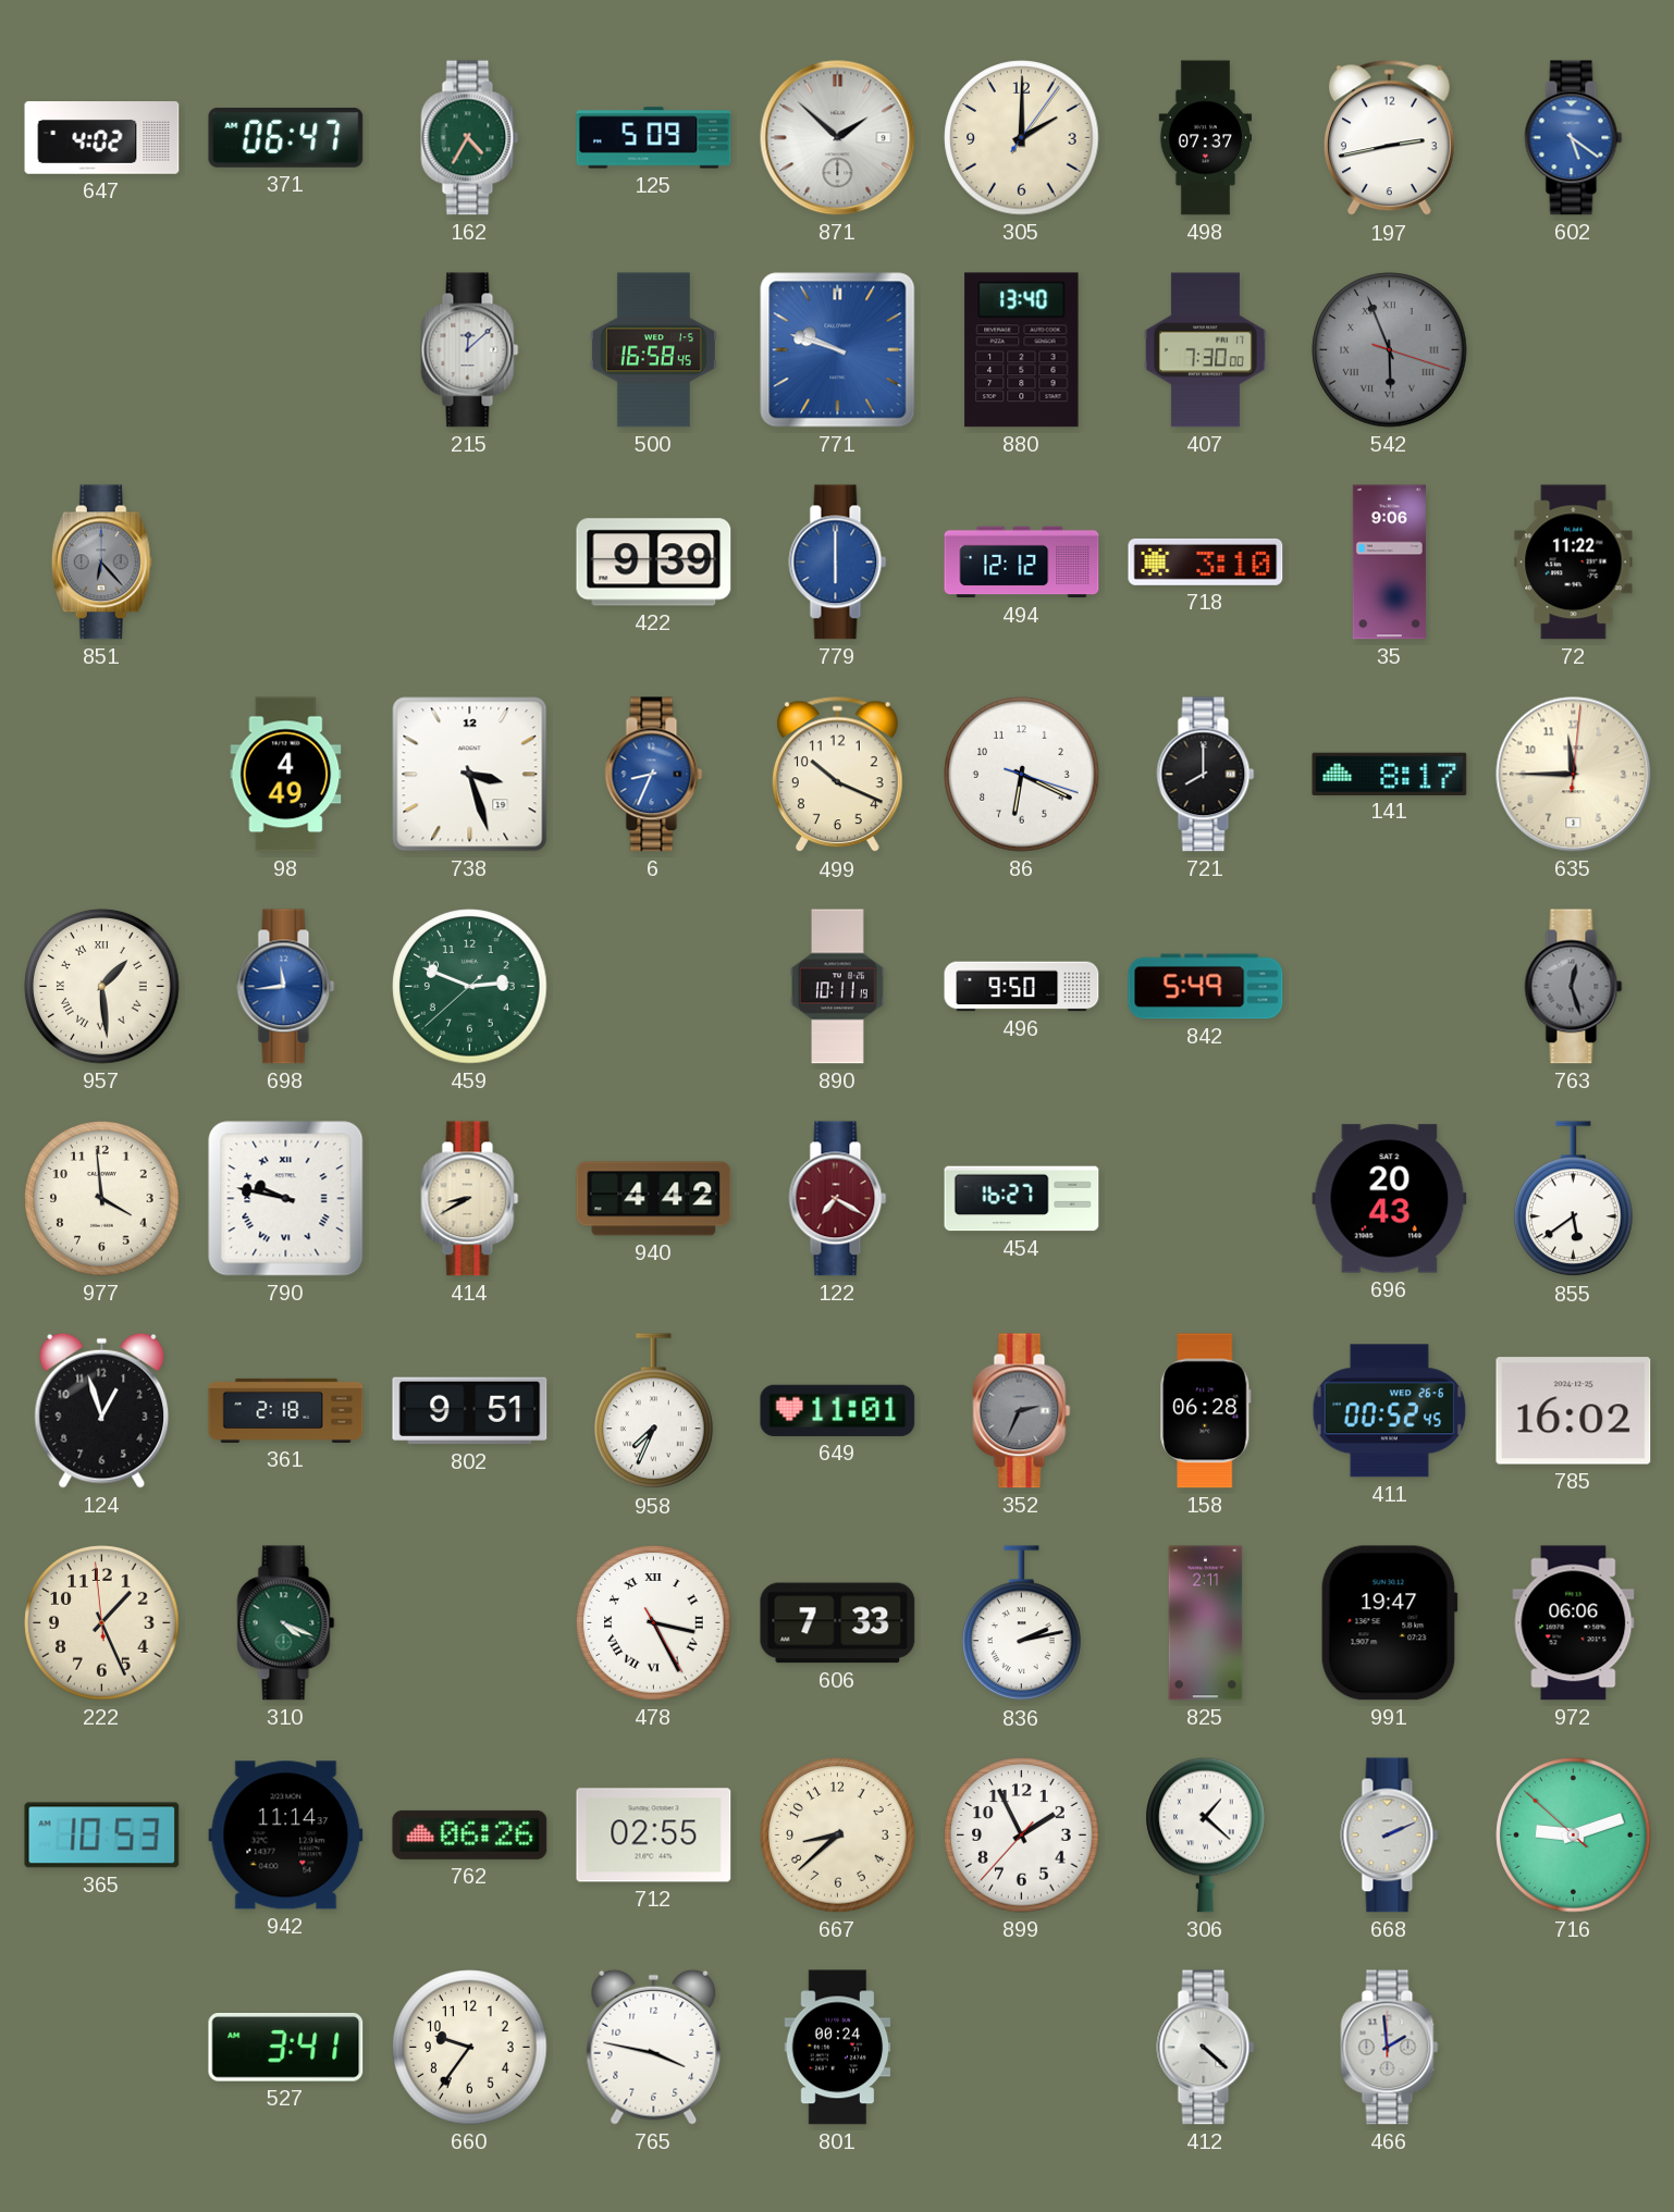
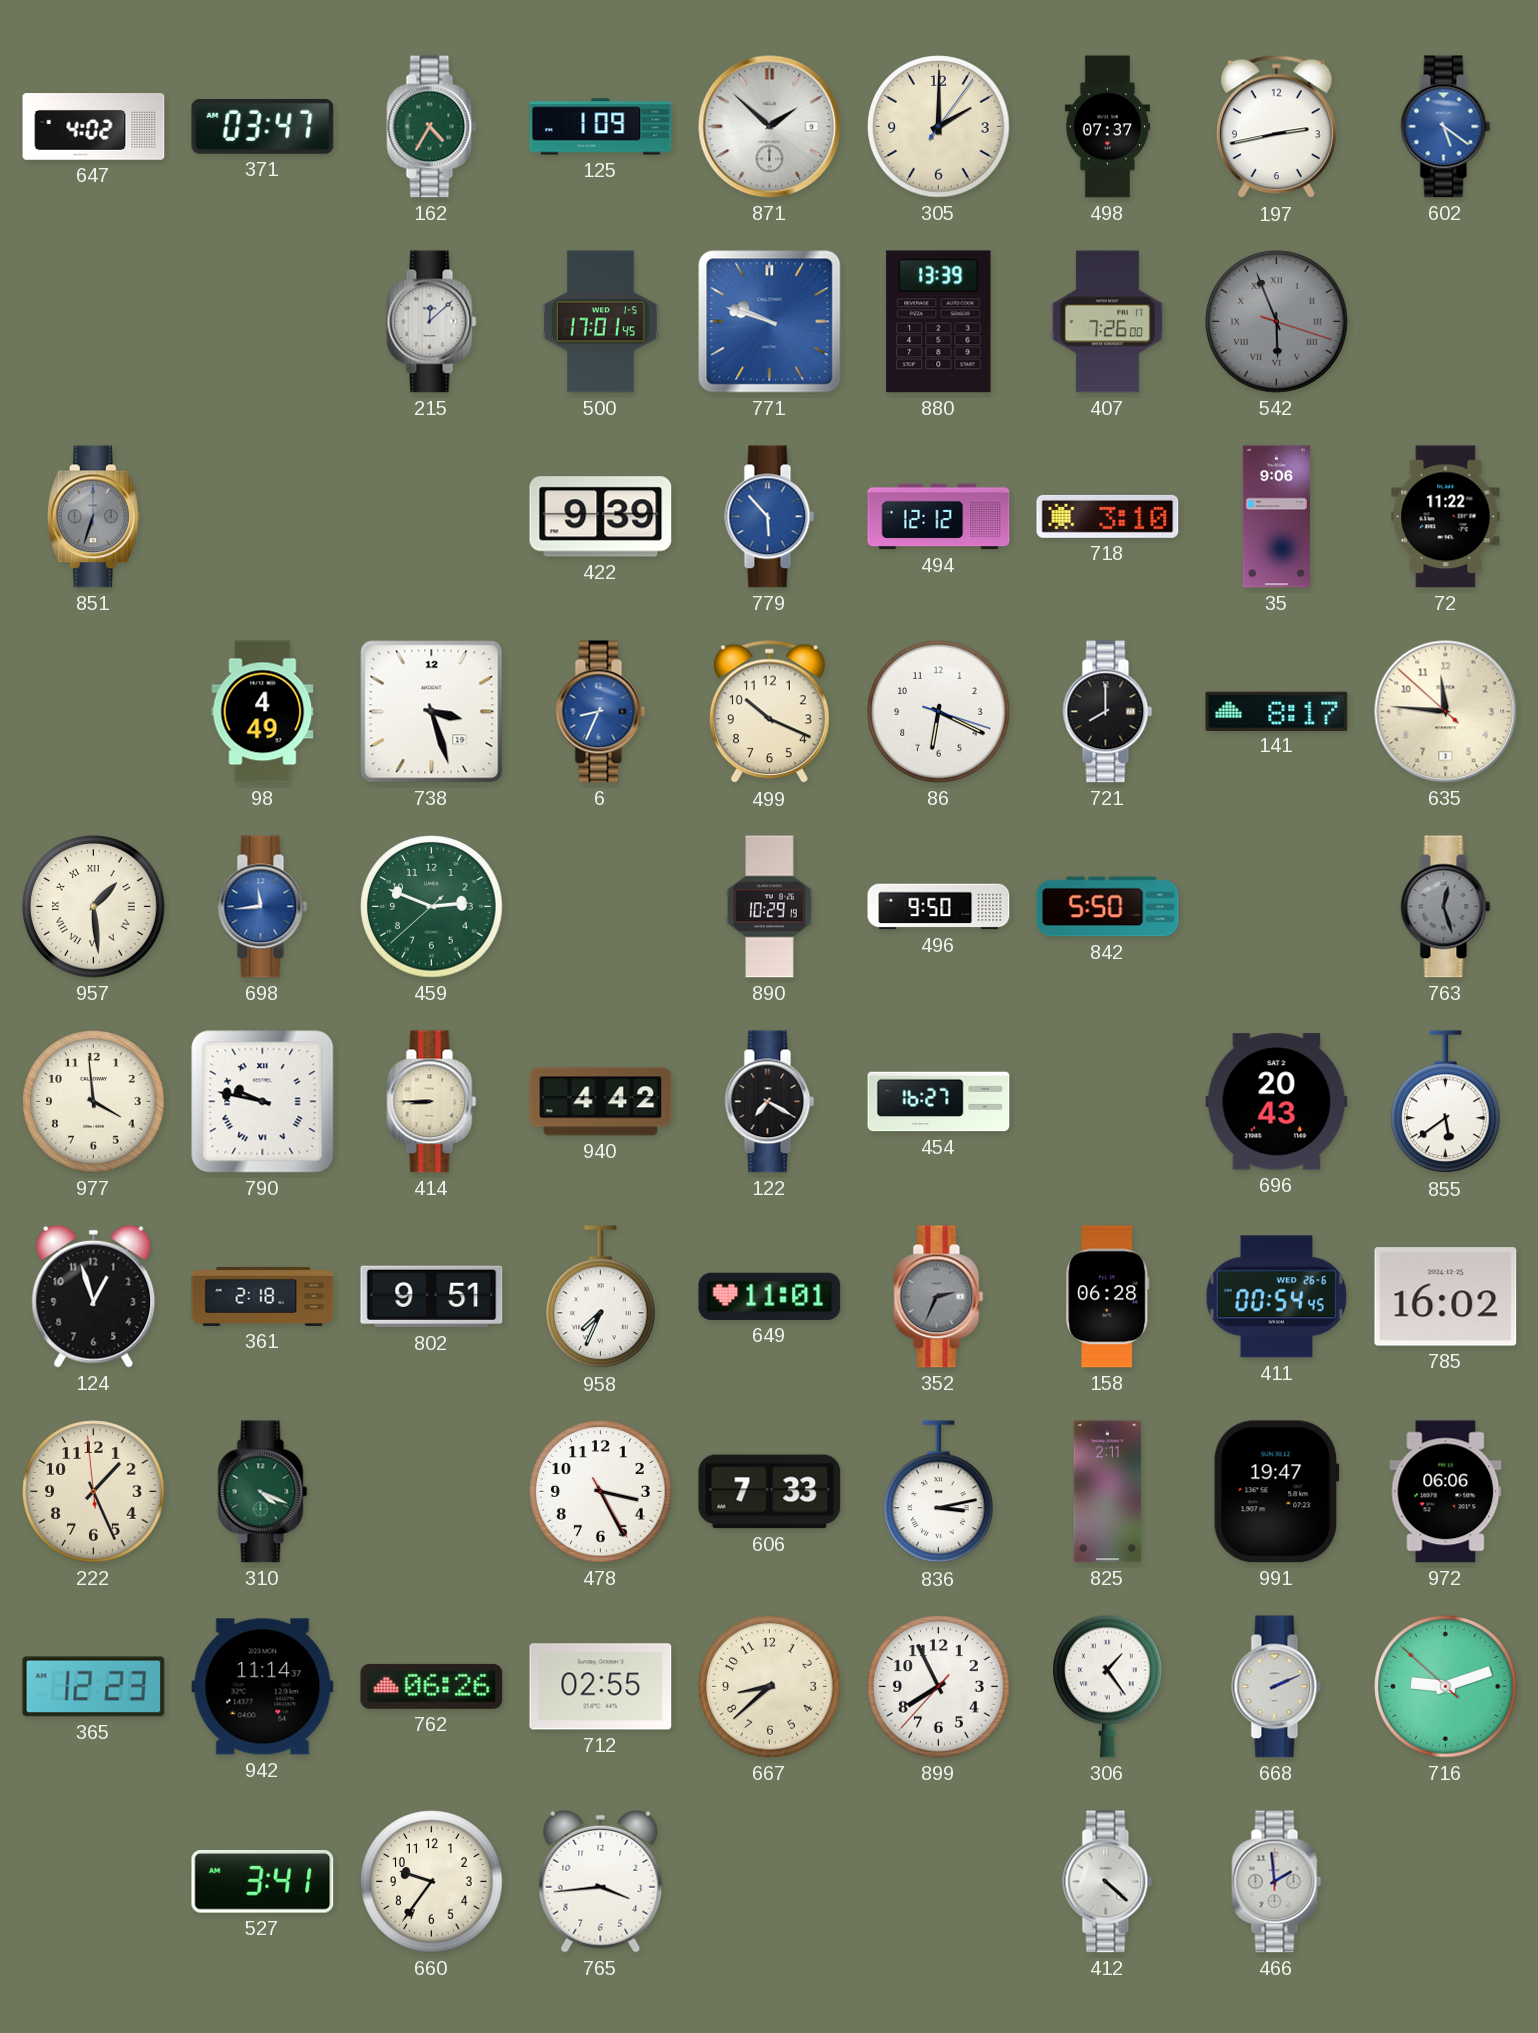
371: 06:47 -> 03:47 (263, 126)
125: 5:09 -> 1:09 (601, 127)
500: 16:58 -> 17:01 (600, 322)
880: 13:40 -> 13:39 (939, 322)
407: 7:30 -> 7:26 (1107, 322)
851: 6:23 -> 6:33 (93, 517)
779: 6:00 -> 5:53 (770, 517)
635: 11:45:01 -> 11:45:52 (1446, 712)
890: 10:11 -> 10:29 (770, 907)
842: 5:49 -> 5:50 (1108, 907)
414: 8:40 -> 8:45 (432, 1102)
122 dial: burgundy -> black (770, 1102)
411: 00:52 -> 00:54 (1276, 1297)
478 numerals: Roman -> Arabic (601, 1492)
836: 2:13 -> 3:13 (939, 1492)
365: 10:53 -> 12:23 (94, 1687)
899: 1:55 -> 7:55 (939, 1687)
306: 1:22 -> 1:24 (1108, 1686)
765: 3:47 -> 3:44 (601, 1881)
801: 00:24 -> none (838, 2048)
